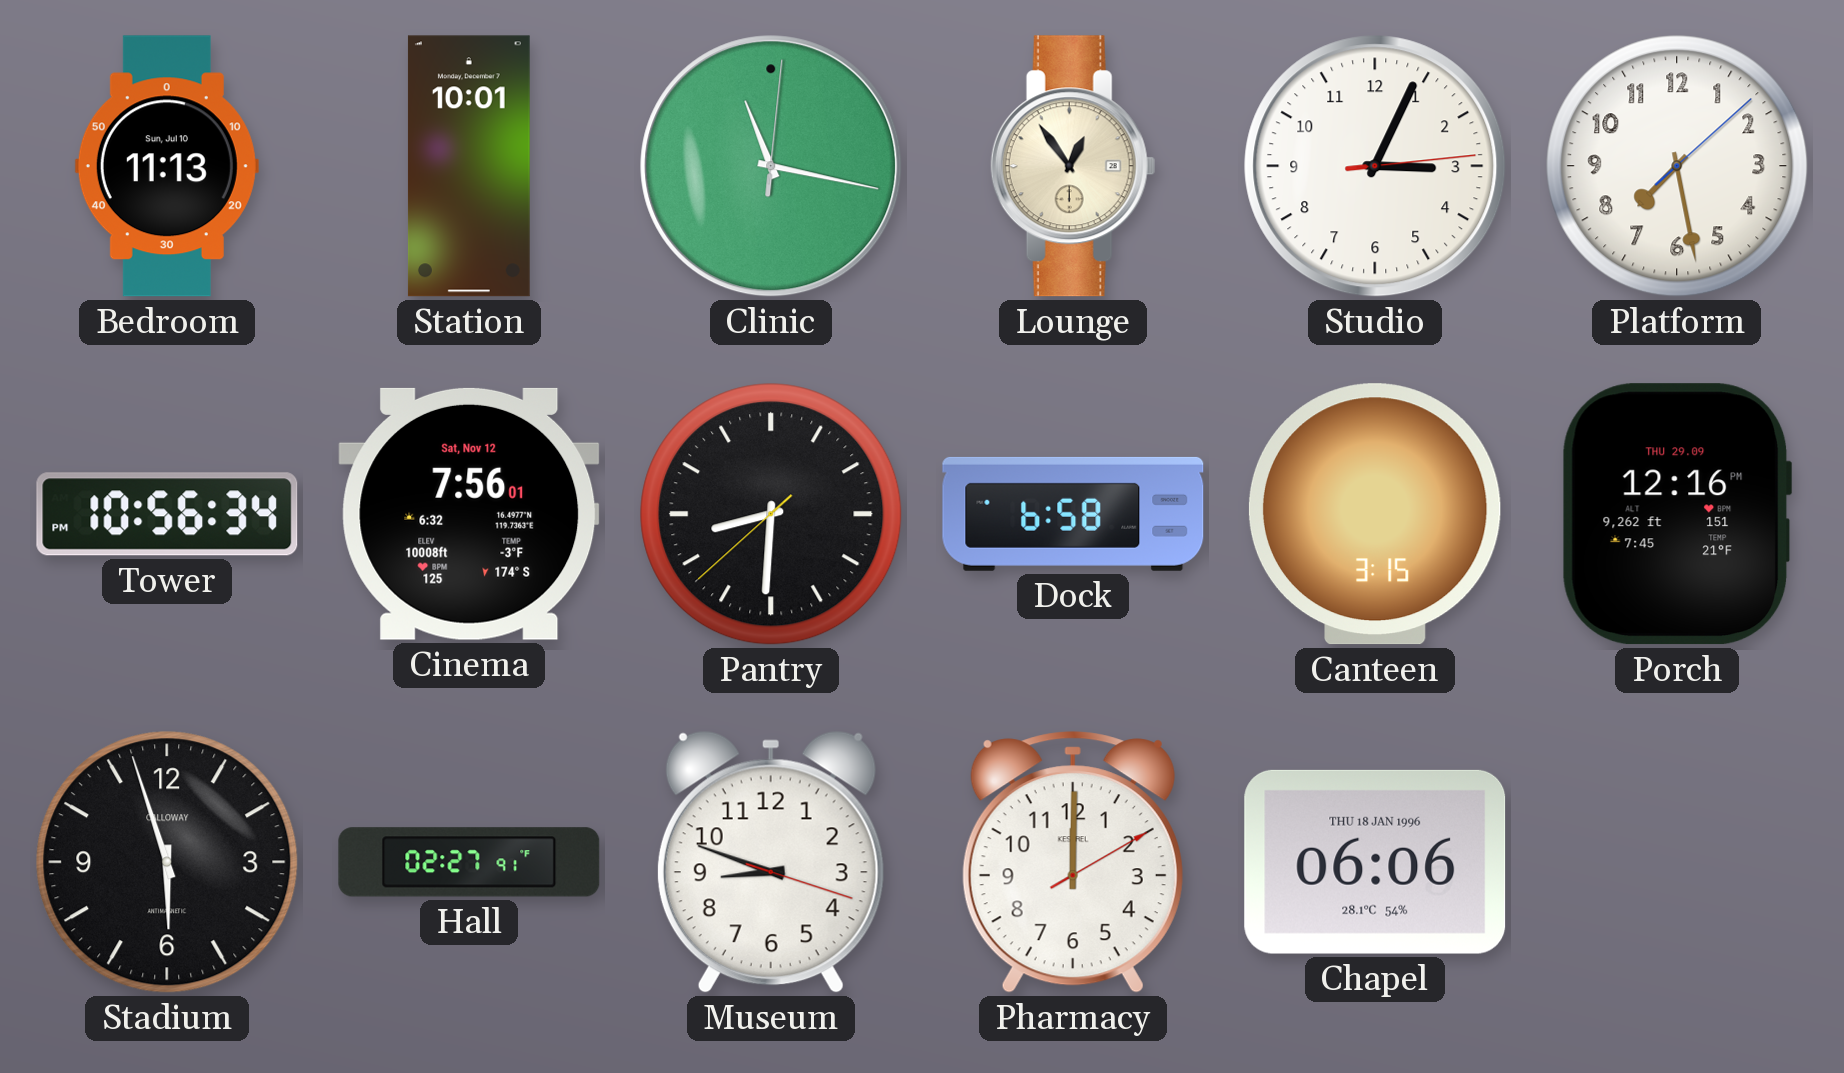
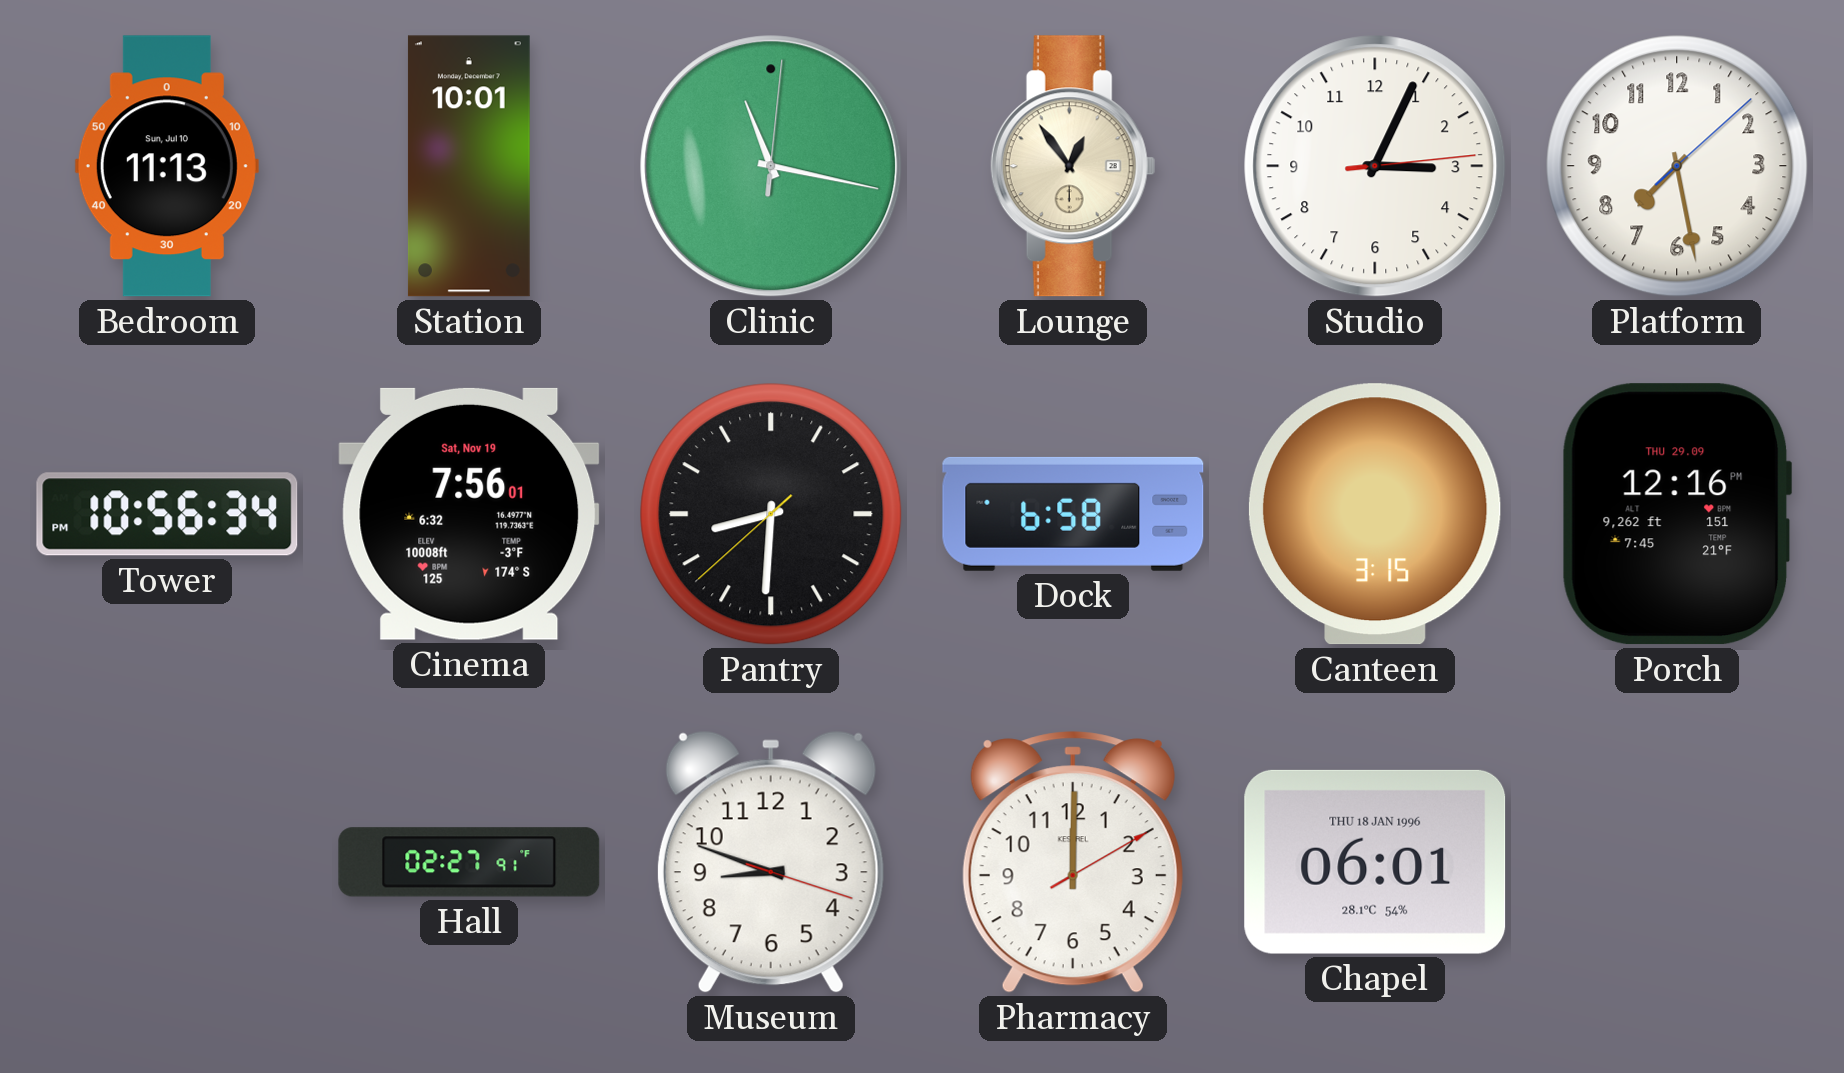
Cinema date: Sat, Nov 12 -> Sat, Nov 19 (469, 514)
Stadium: 5:57 -> none (167, 862)
Chapel: 06:06 -> 06:01 (1375, 862)
